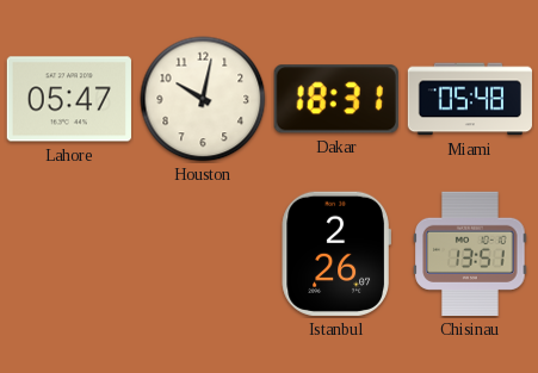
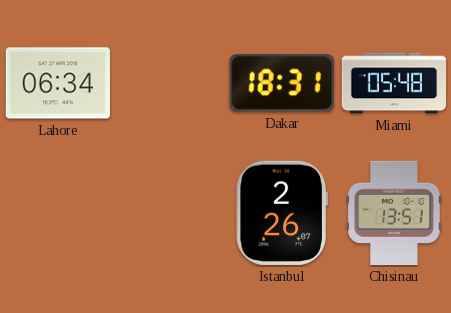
Lahore: 05:47 -> 06:34 (58, 83)
Houston: 10:02 -> none (203, 99)
